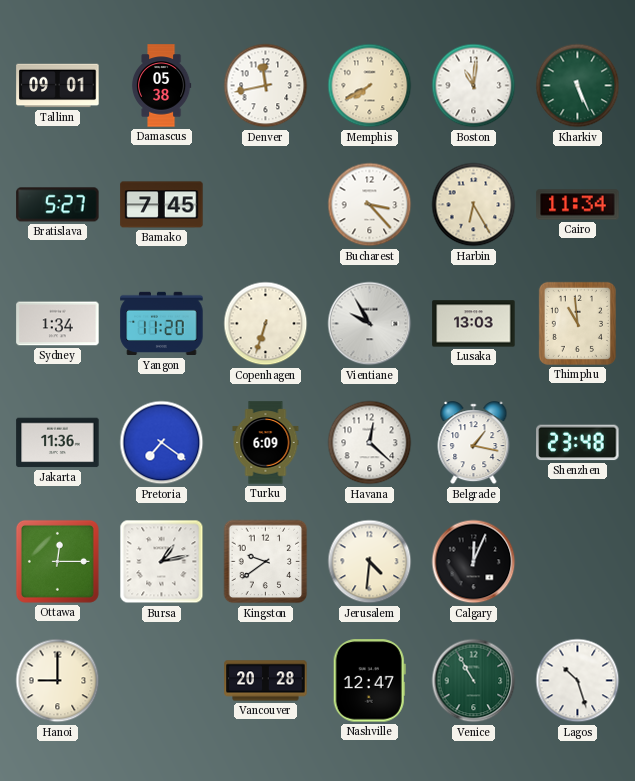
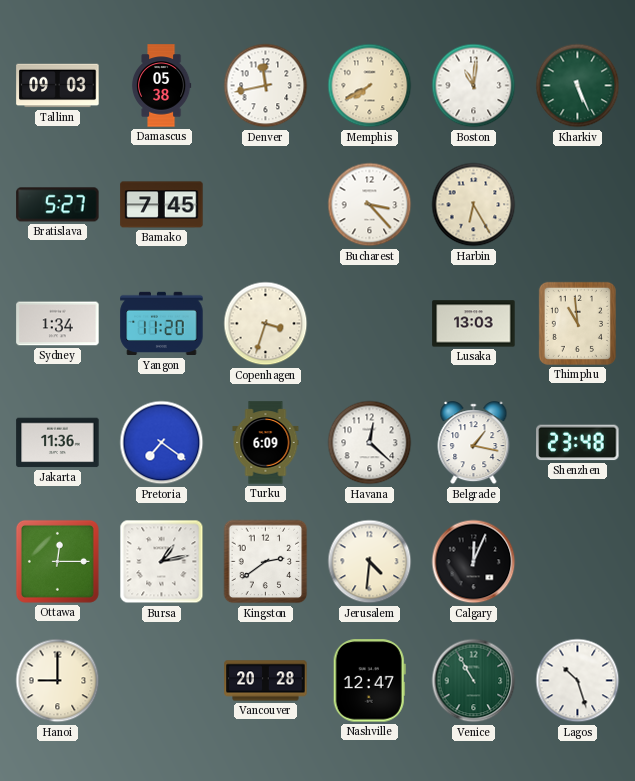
Tallinn: 09:01 -> 09:03 (58, 86)
Cairo: 11:34 -> none (578, 205)
Copenhagen: 6:33 -> 3:33 (266, 324)
Vientiane: 9:55 -> none (370, 324)
Kingston: 9:39 -> 2:39 (266, 562)
